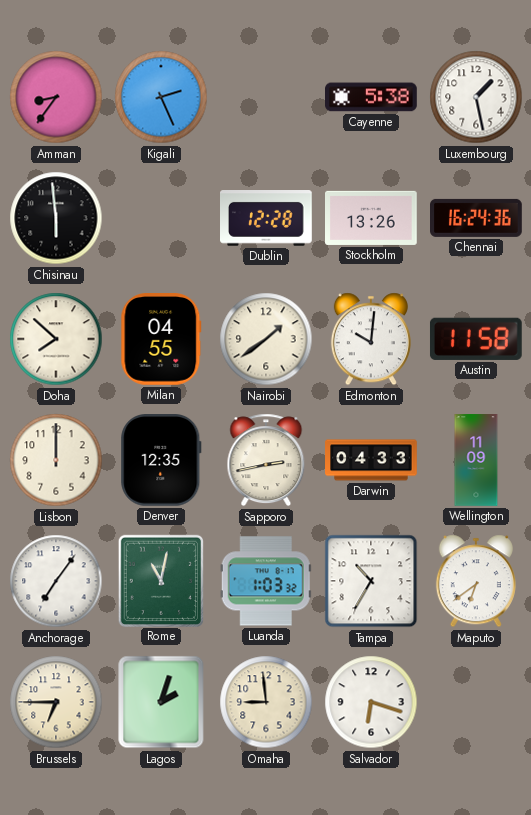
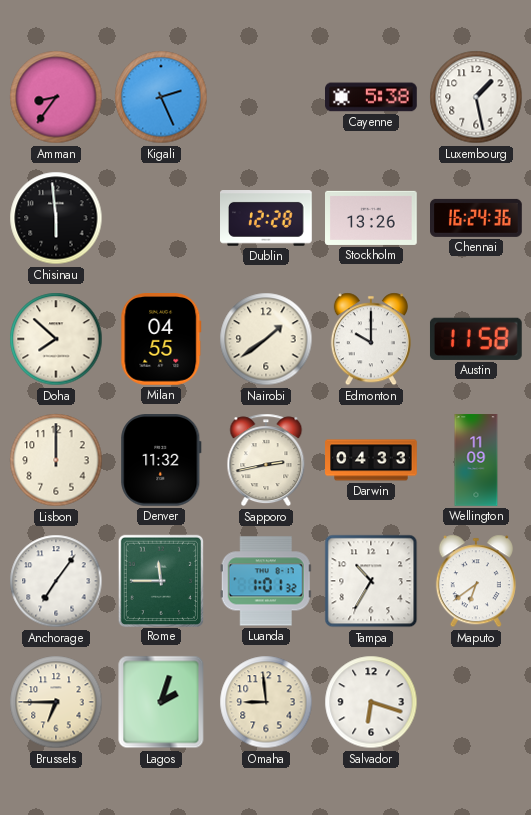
Edmonton: 10:01 -> 10:00 (371, 339)
Denver: 12:35 -> 11:32 (161, 461)
Rome: 11:02 -> 11:45 (160, 580)
Luanda: 1:03 -> 1:01 (266, 581)
